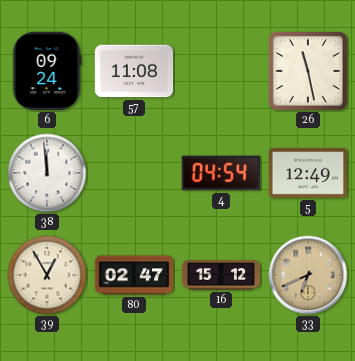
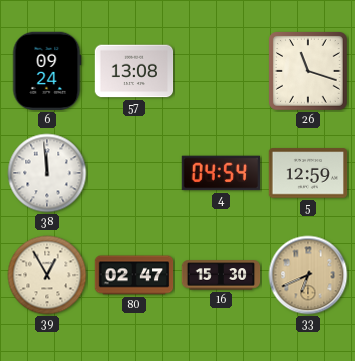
57: 11:08 -> 13:08 (134, 71)
26: 11:28 -> 11:18 (309, 72)
5: 12:49 -> 12:59 (308, 173)
16: 15:12 -> 15:30 (221, 275)
